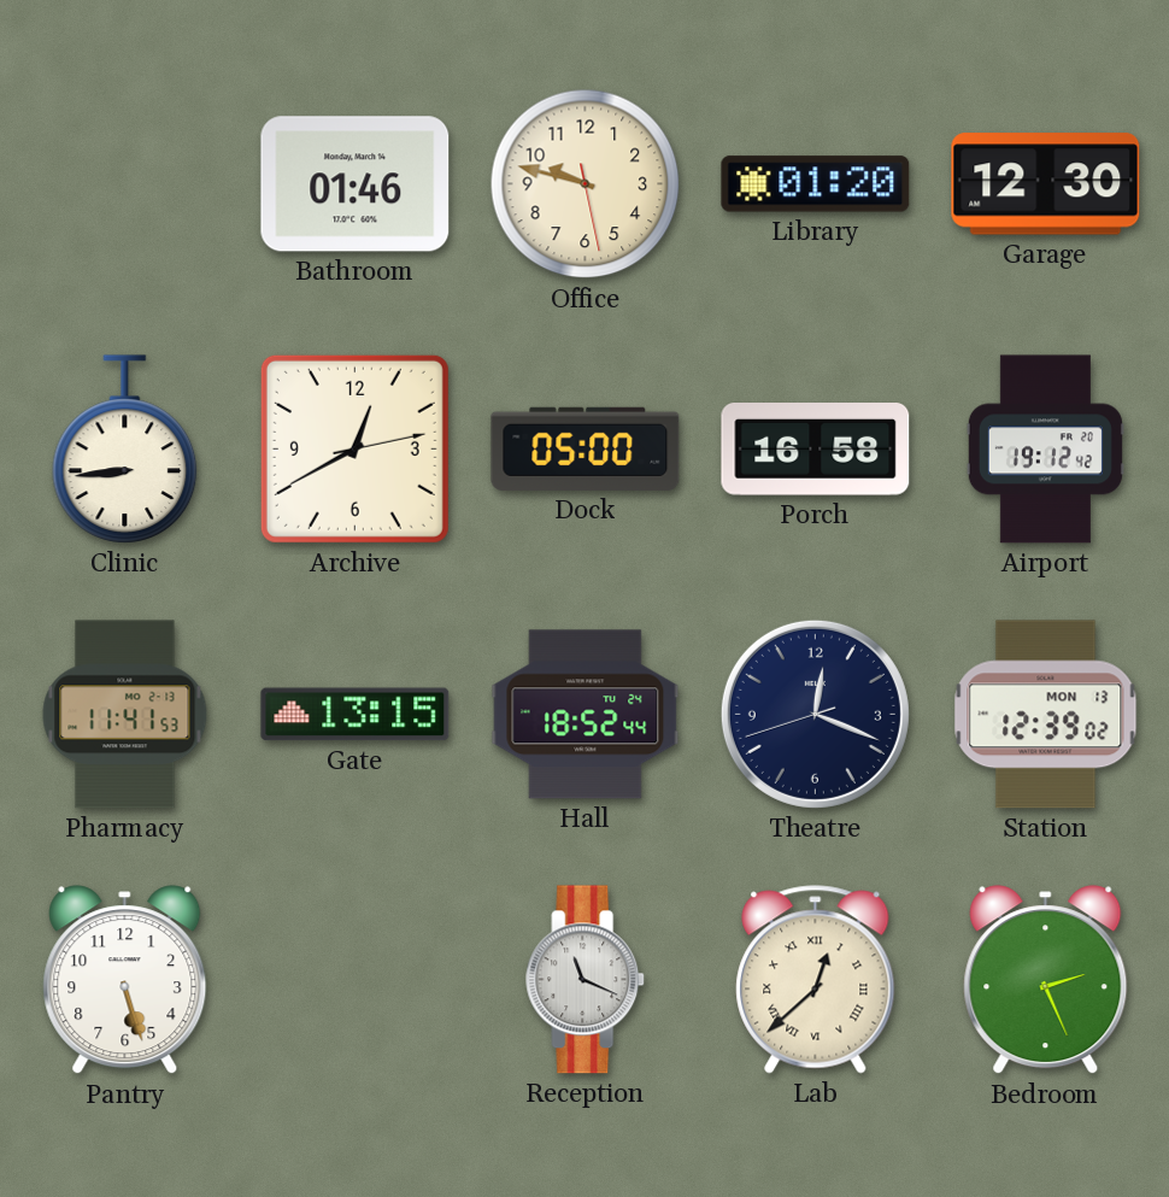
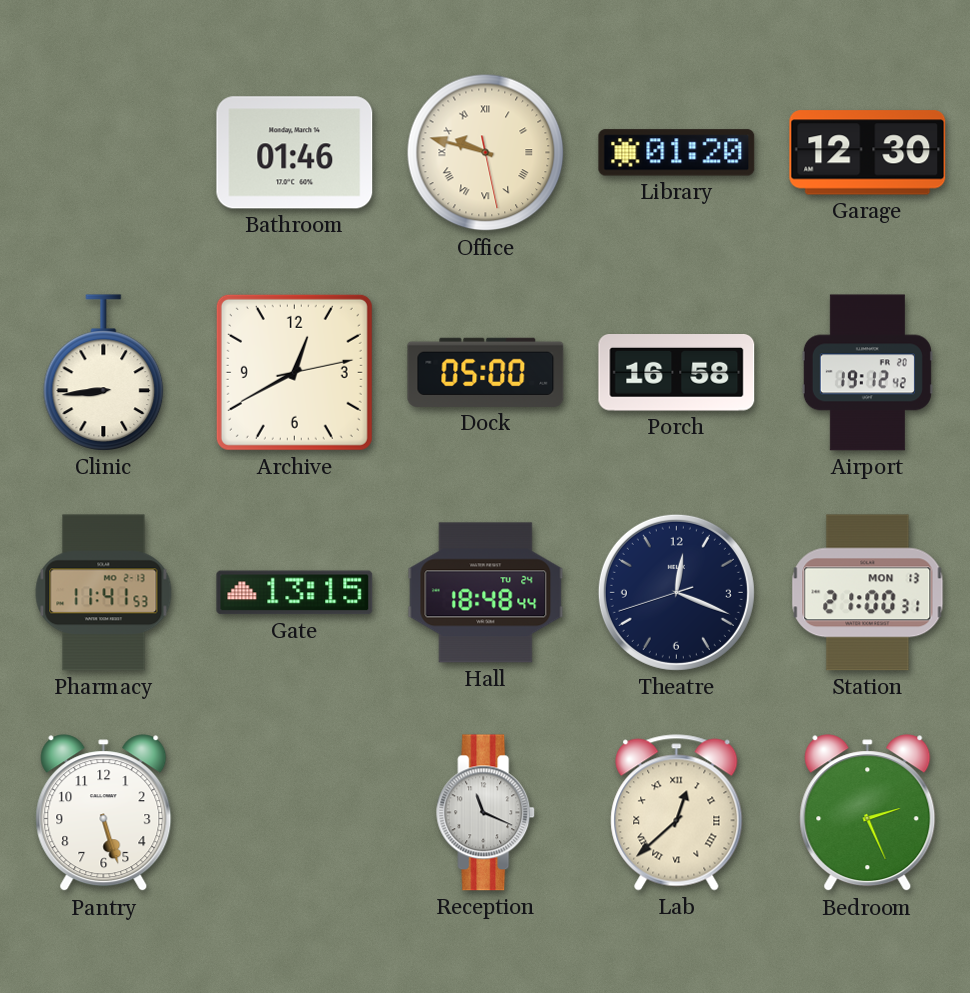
Office numerals: Arabic -> Roman (486, 153)
Hall: 18:52 -> 18:48 (486, 593)
Station: 12:39 -> 21:00 (868, 593)
